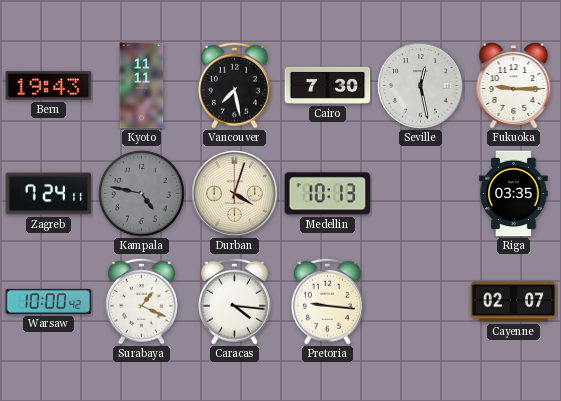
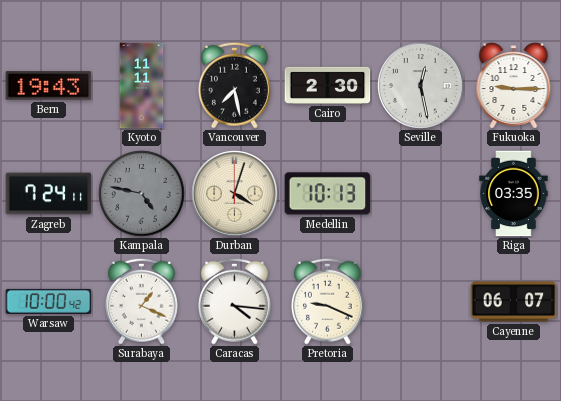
Cairo: 7:30 -> 2:30 (328, 85)
Pretoria: 9:16 -> 9:19 (327, 301)
Cayenne: 02:07 -> 06:07 (514, 302)
